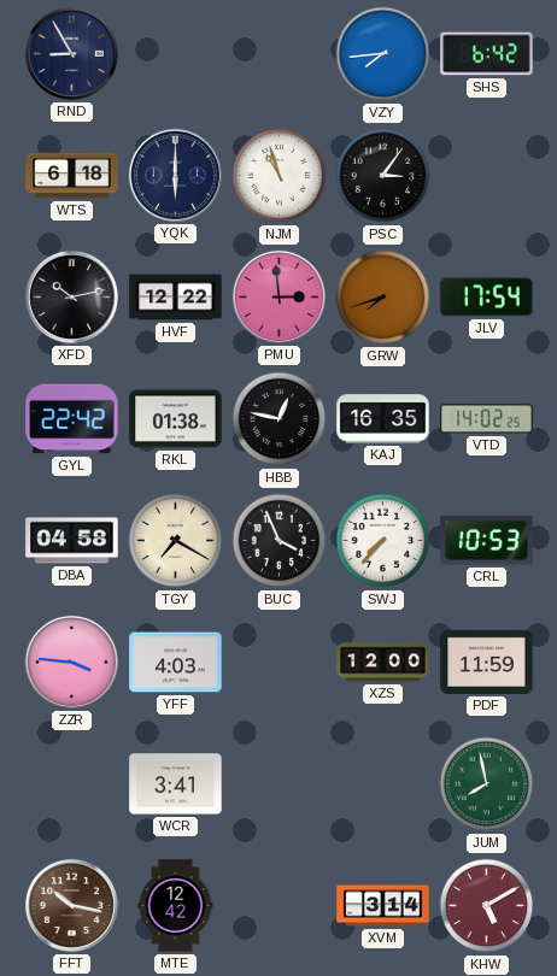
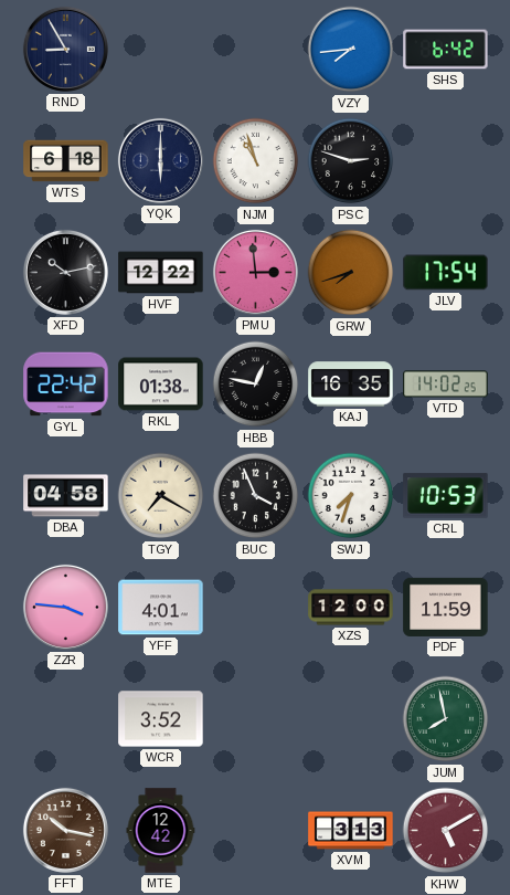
PSC: 3:06 -> 2:48 (351, 161)
SWJ: 7:37 -> 7:33 (351, 496)
YFF: 4:03 -> 4:01 (161, 608)
WCR: 3:41 -> 3:52 (161, 719)
XVM: 3:14 -> 3:13 (351, 831)
